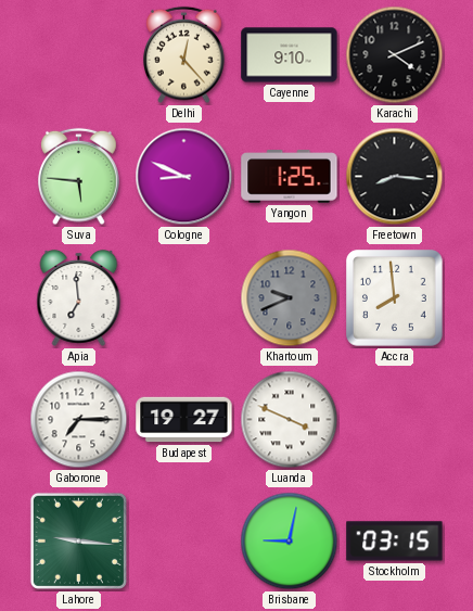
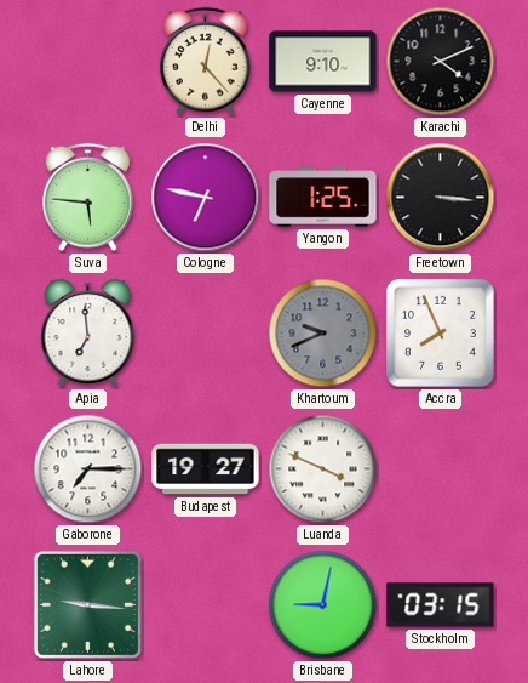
Cologne: 8:49 -> 6:47 (206, 198)
Freetown: 8:16 -> 3:16 (441, 198)
Accra: 7:59 -> 7:56 (441, 334)
